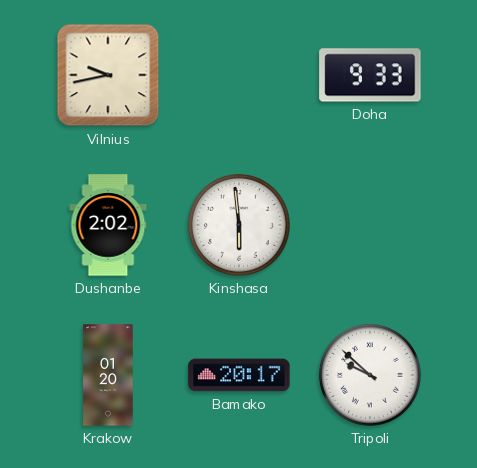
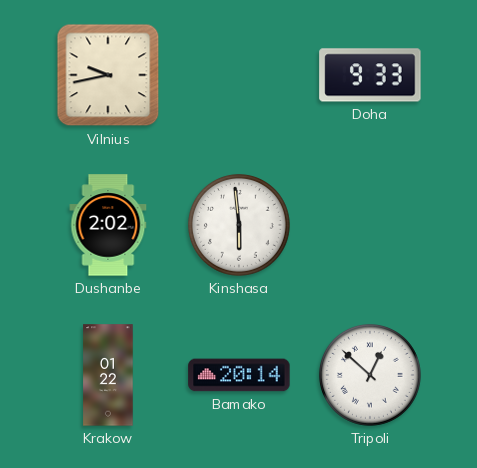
Krakow: 01:20 -> 01:22 (108, 375)
Bamako: 20:17 -> 20:14 (239, 375)
Tripoli: 9:52 -> 12:52 (370, 375)
